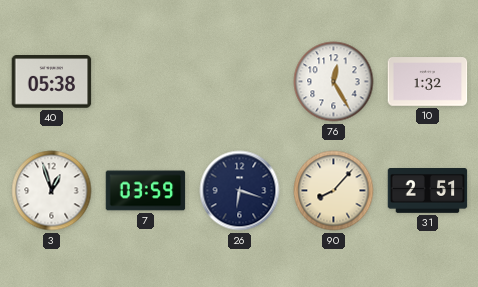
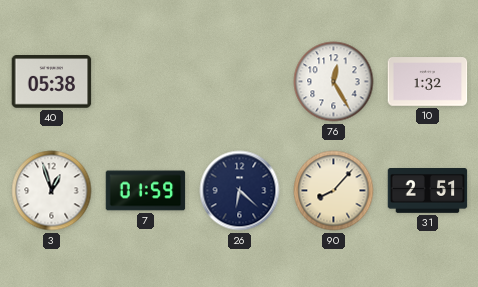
7: 03:59 -> 01:59 (146, 191)
26: 6:18 -> 6:22 (240, 191)
